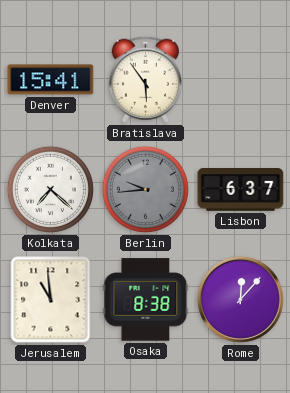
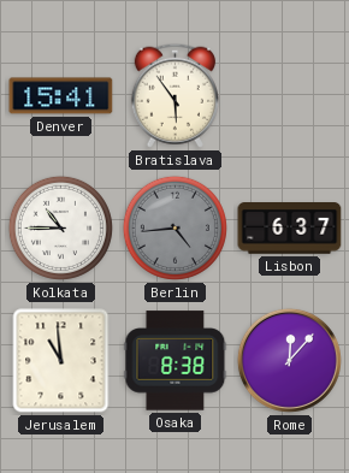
Kolkata: 7:22 -> 10:45 (60, 227)
Berlin: 9:44 -> 4:44 (174, 227)
